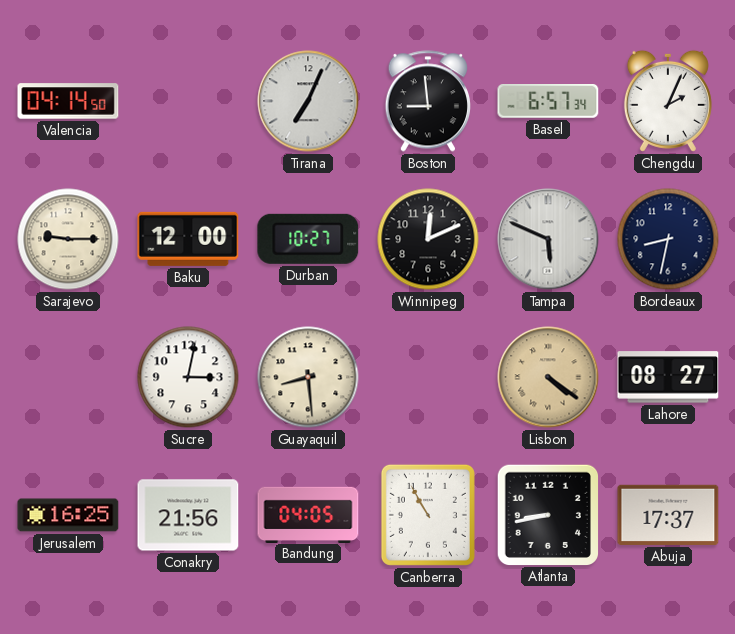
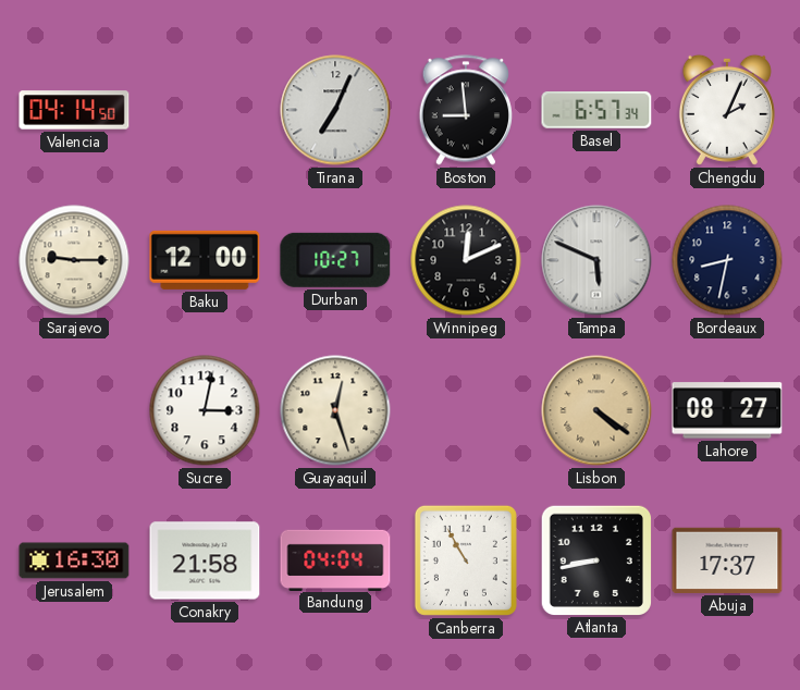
Guayaquil: 8:29 -> 12:27 (335, 410)
Jerusalem: 16:25 -> 16:30 (74, 560)
Conakry: 21:56 -> 21:58 (205, 560)
Bandung: 04:05 -> 04:04 (335, 559)
